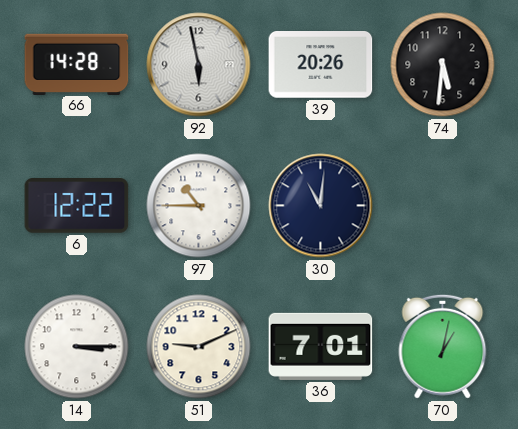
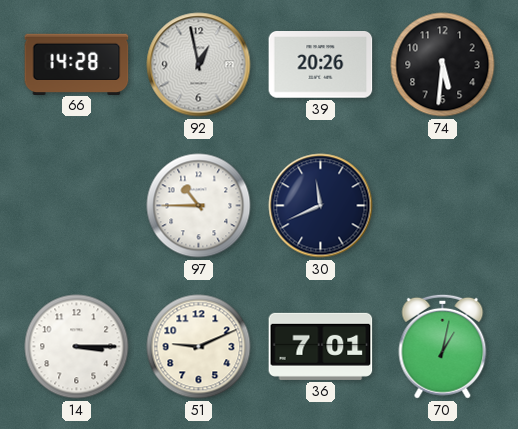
92: 5:58 -> 12:58 (199, 65)
6: 12:22 -> none (77, 206)
30: 11:01 -> 11:41 (321, 206)
